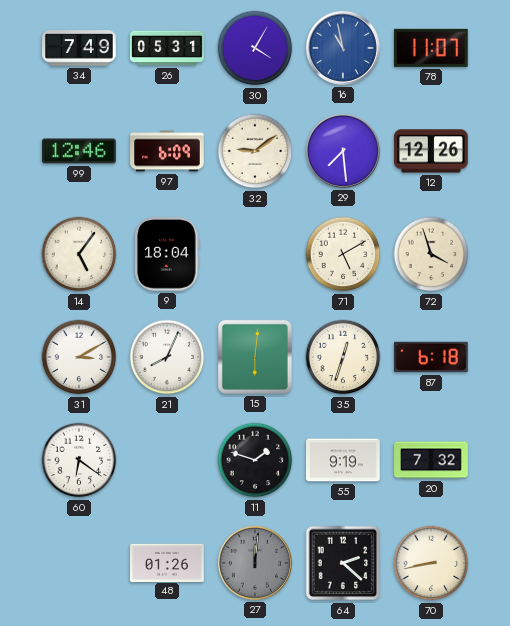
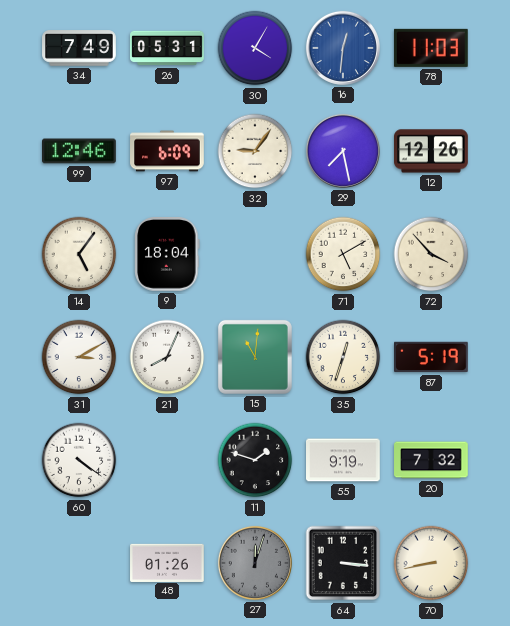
16: 10:58 -> 12:31 (343, 48)
78: 11:07 -> 11:03 (431, 48)
32: 9:09 -> 9:06 (255, 151)
29: 7:29 -> 7:28 (343, 151)
72: 3:57 -> 3:53 (431, 254)
15: 6:01 -> 11:01 (255, 357)
87: 6:18 -> 5:19 (432, 357)
60: 6:21 -> 4:21 (79, 460)
27: 12:01 -> 12:03 (255, 563)
64: 2:22 -> 3:16 (343, 563)
